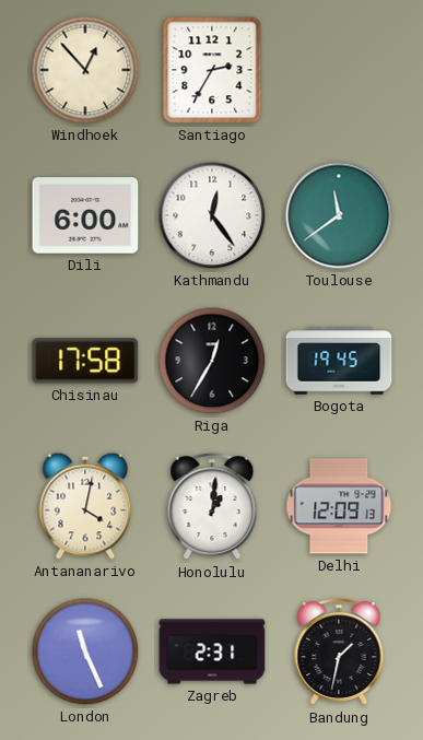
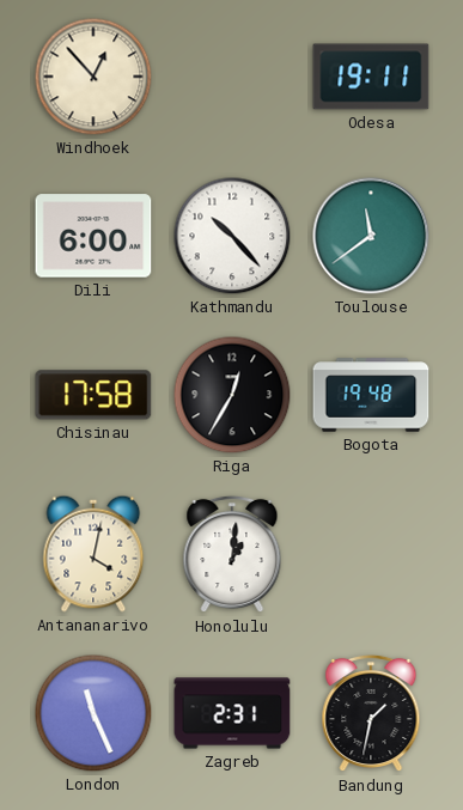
Santiago: 2:35 -> none (212, 70)
Odesa: none -> 19:11 (371, 77)
Kathmandu: 12:24 -> 10:23 (232, 236)
Bogota: 19:45 -> 19:48 (371, 395)
Delhi: 12:09 -> none (339, 506)
